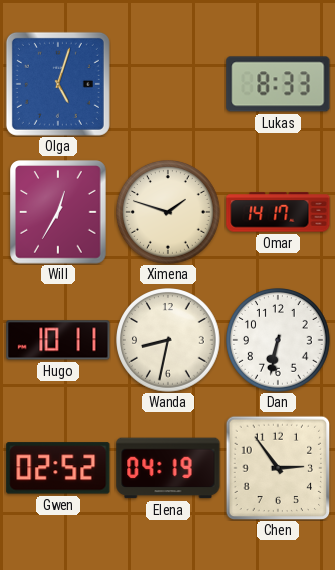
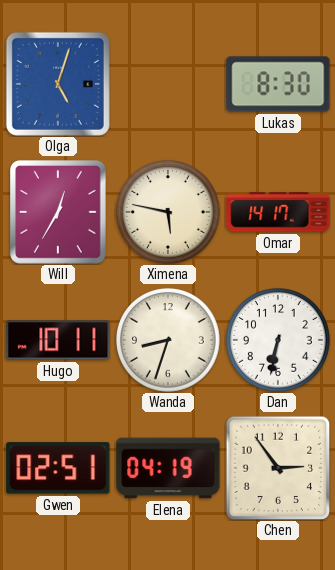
Lukas: 8:33 -> 8:30 (278, 84)
Ximena: 1:48 -> 5:47 (168, 212)
Wanda: 8:32 -> 8:33 (168, 340)
Gwen: 02:52 -> 02:51 (58, 468)
